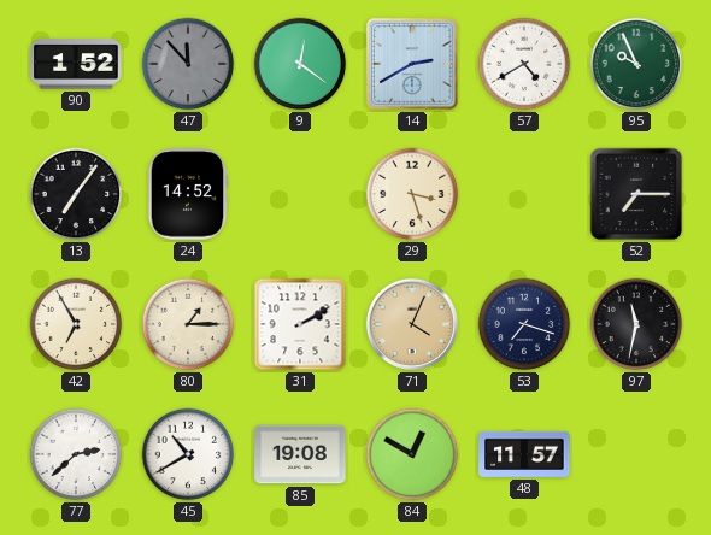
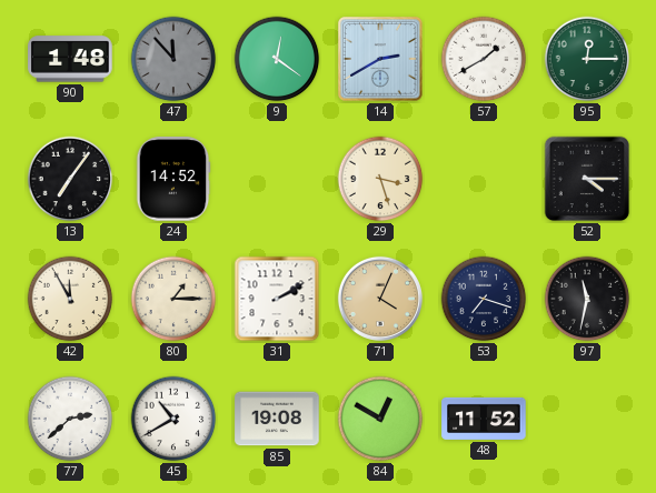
90: 1:52 -> 1:48 (70, 59)
57: 4:40 -> 1:40 (484, 59)
95: 9:56 -> 12:15 (587, 59)
52: 7:15 -> 4:15 (587, 179)
42: 6:55 -> 11:55 (70, 299)
48: 11:57 -> 11:52 (484, 419)
